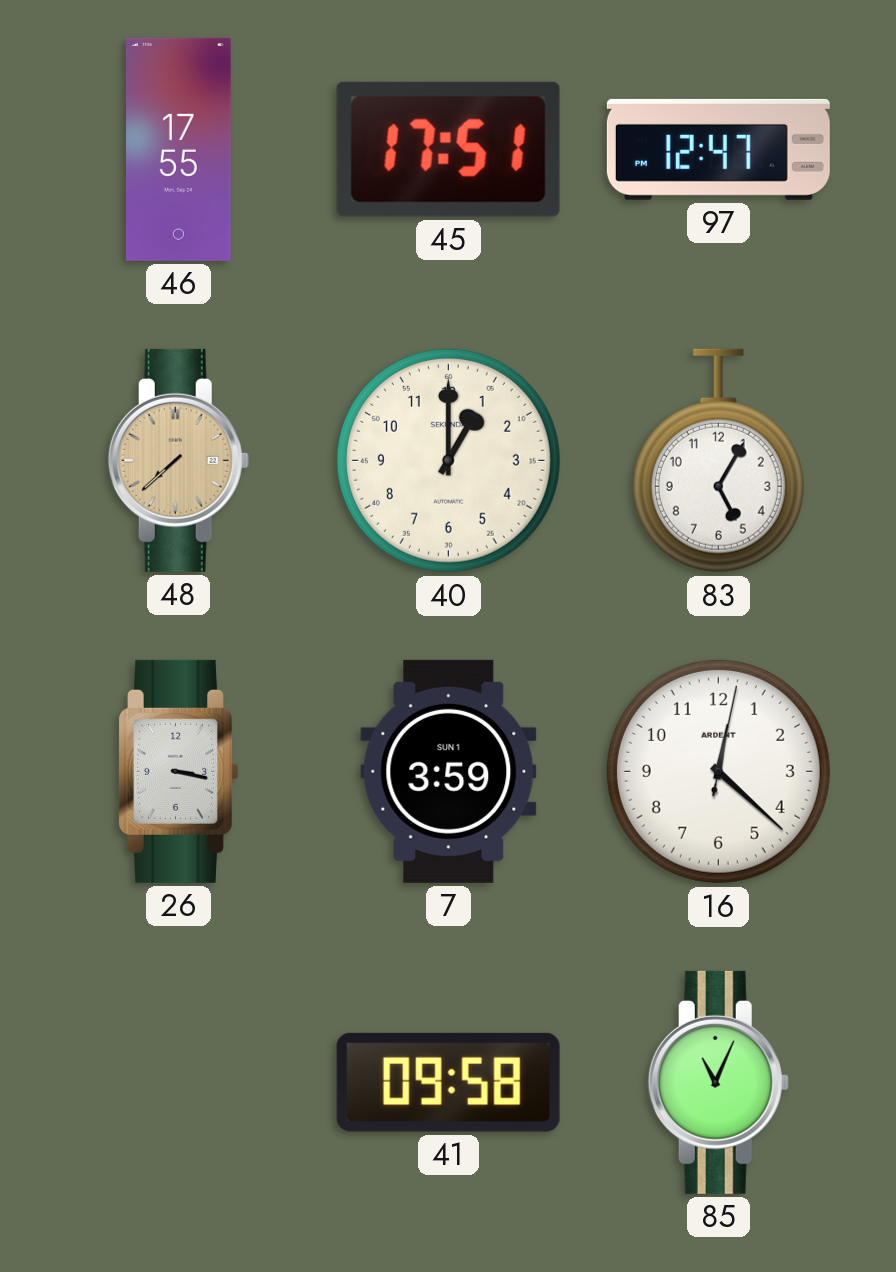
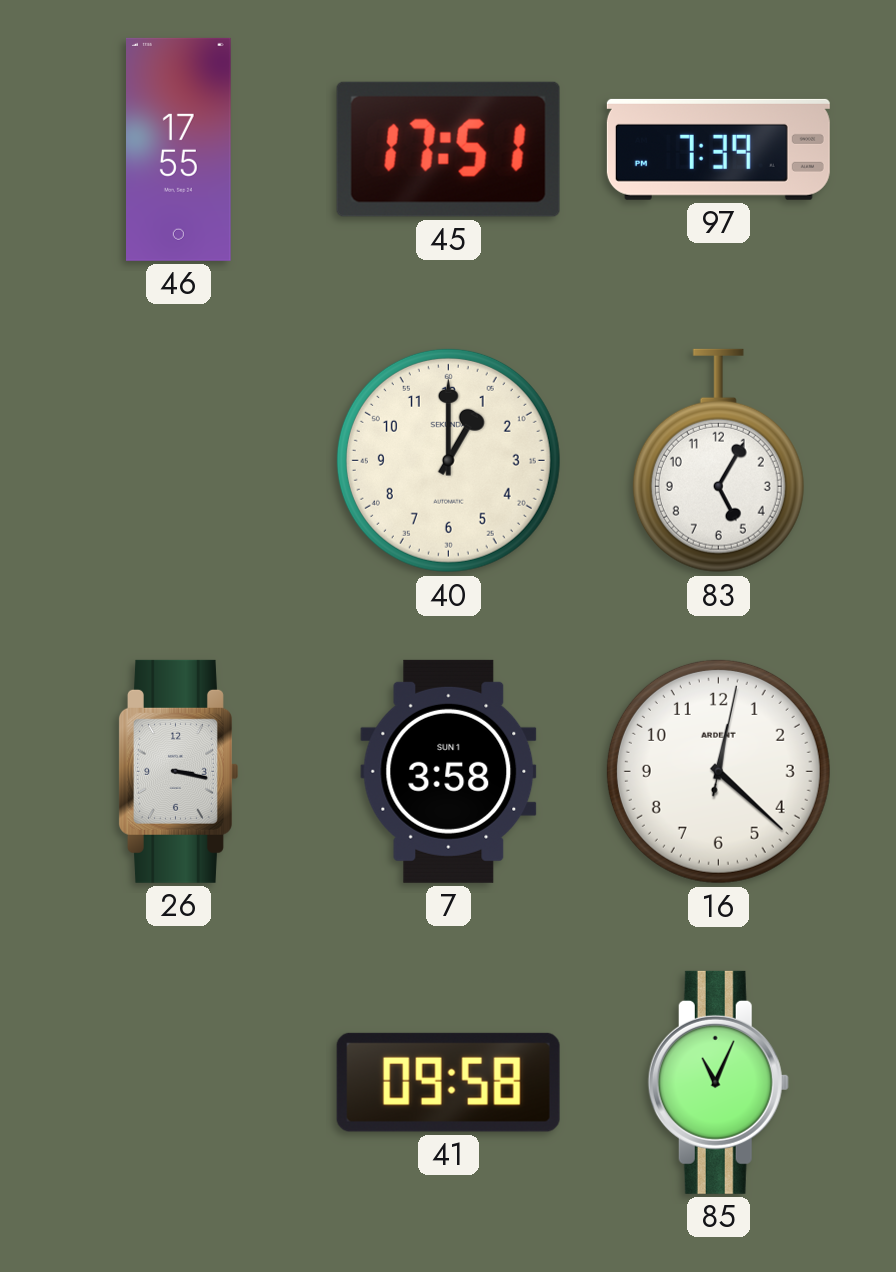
97: 12:47 -> 7:39 (718, 149)
48: 7:38 -> none (178, 460)
7: 3:59 -> 3:58 (449, 771)
